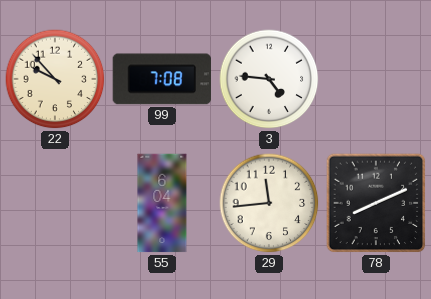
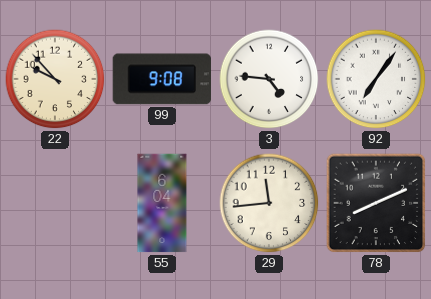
99: 7:08 -> 9:08 (161, 79)
92: none -> 7:06 (376, 79)
